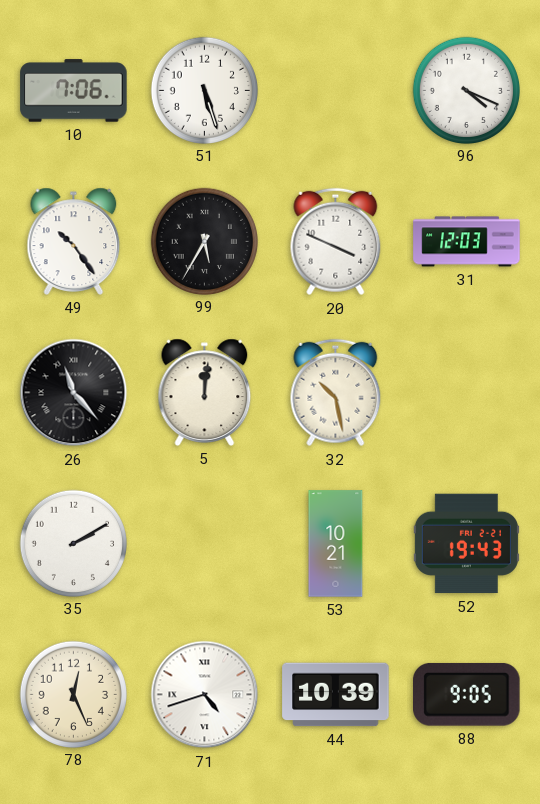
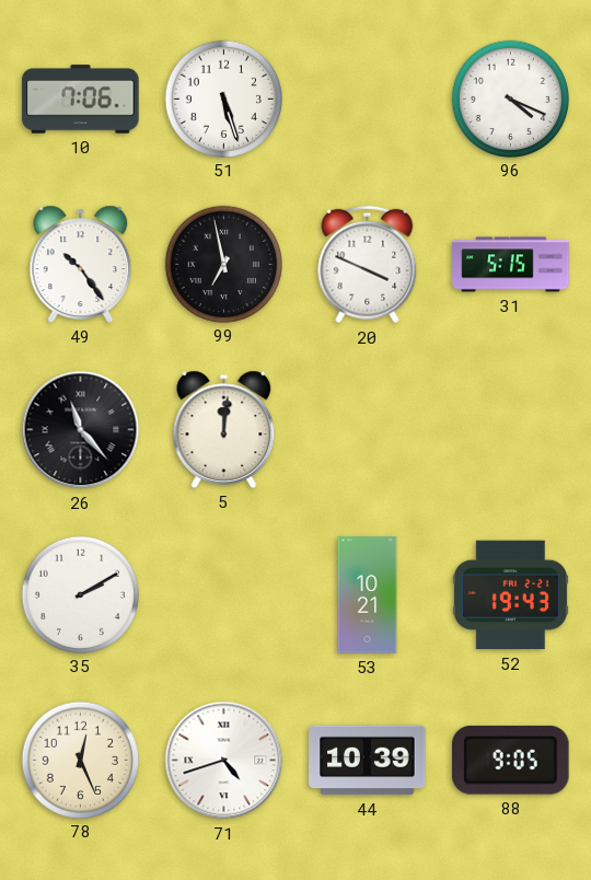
99: 5:35 -> 6:58 (223, 264)
31: 12:03 -> 5:15 (511, 265)
32: 10:28 -> none (336, 393)
